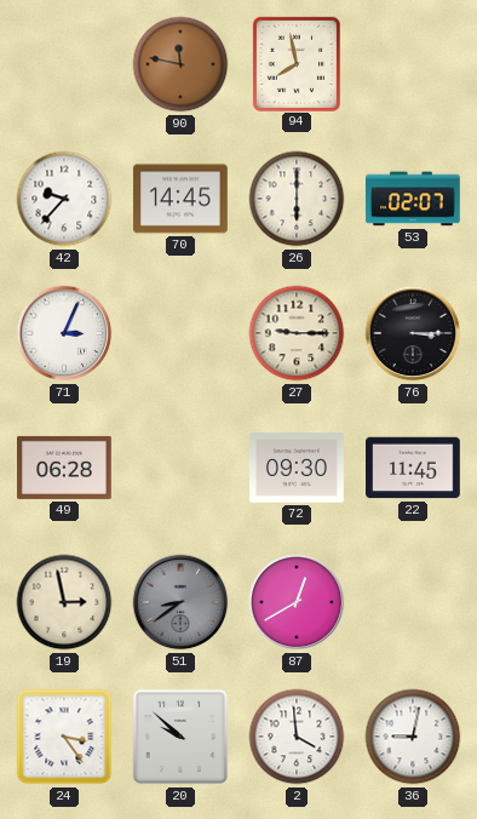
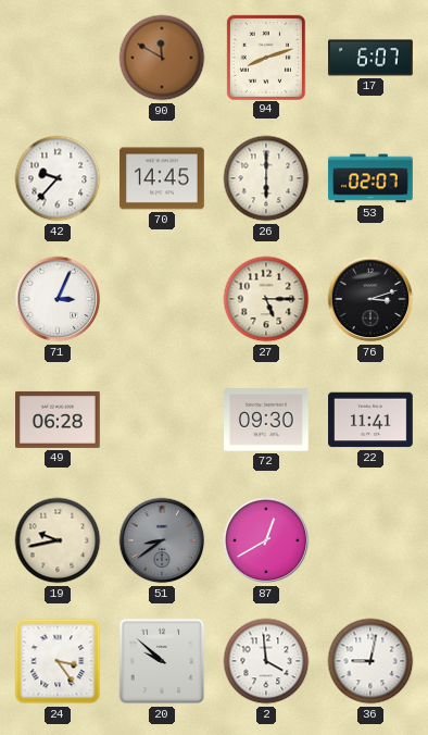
90: 11:47 -> 11:50 (162, 58)
94: 7:58 -> 8:12 (266, 57)
17: none -> 6:07 (370, 58)
27: 9:15 -> 5:15 (266, 299)
76: 3:15 -> 3:12 (370, 299)
22: 11:45 -> 11:41 (370, 420)
19: 2:58 -> 9:43 (58, 540)
